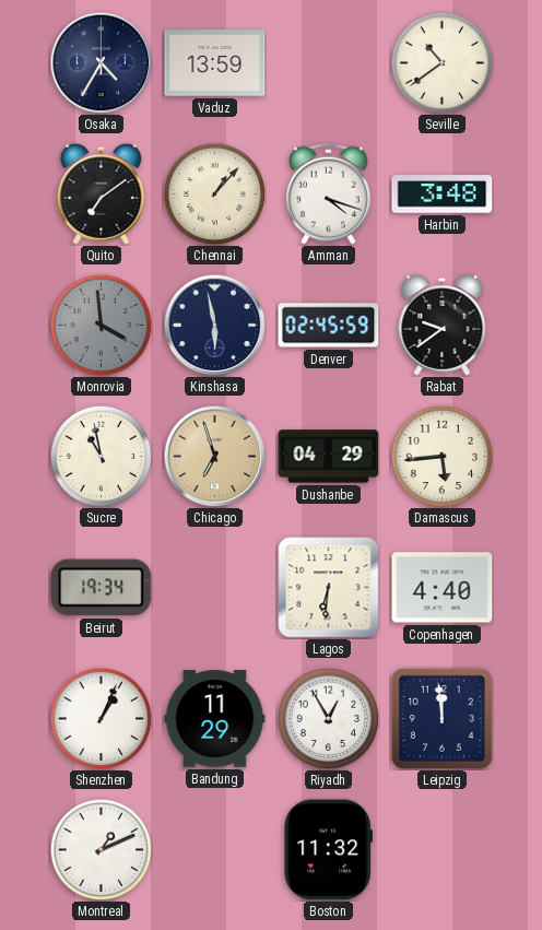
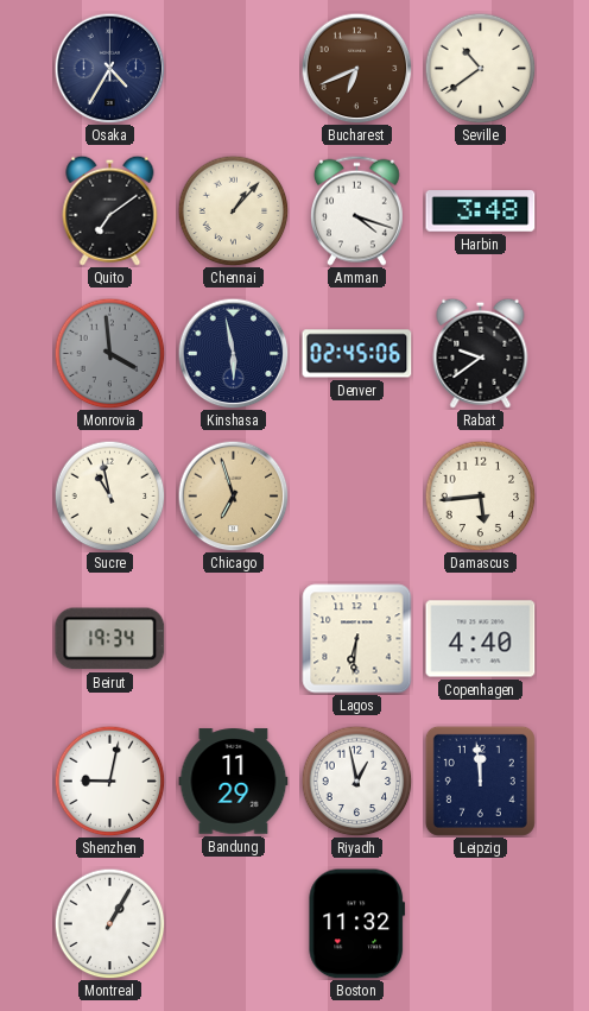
Vaduz: 13:59 -> none (215, 63)
Bucharest: none -> 6:41 (356, 68)
Denver: 02:45:59 -> 02:45:06 (357, 354)
Dushanbe: 04:29 -> none (329, 457)
Shenzhen: 1:04 -> 9:02 (109, 781)
Riyadh: 12:55 -> 12:58 (356, 781)
Montreal: 1:11 -> 1:05 (109, 923)
